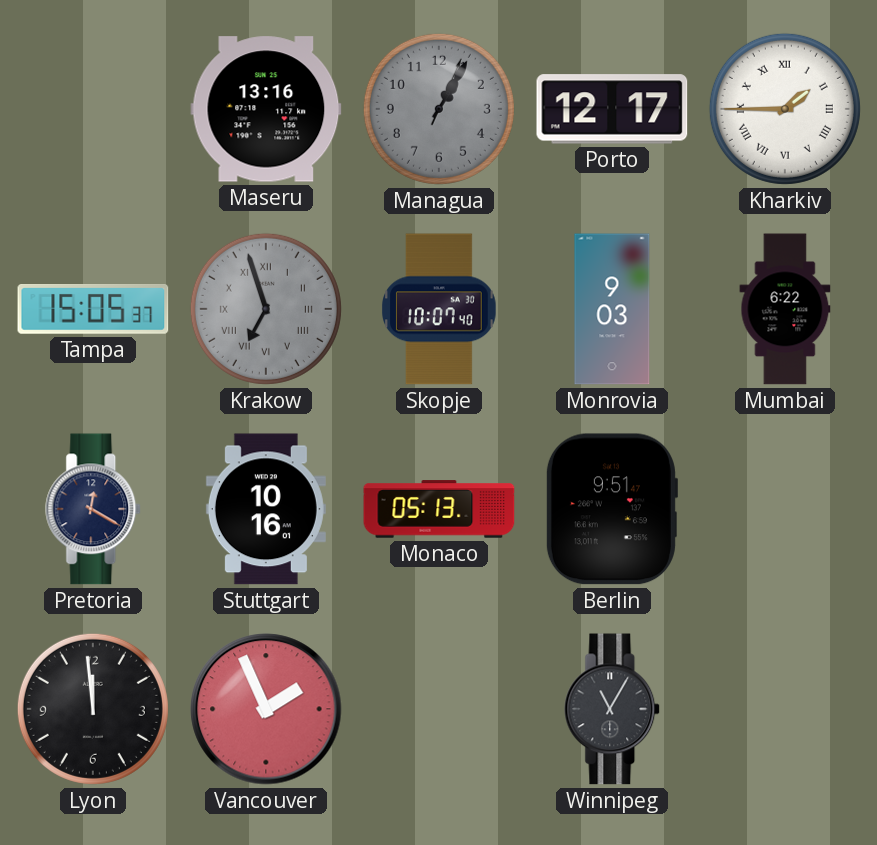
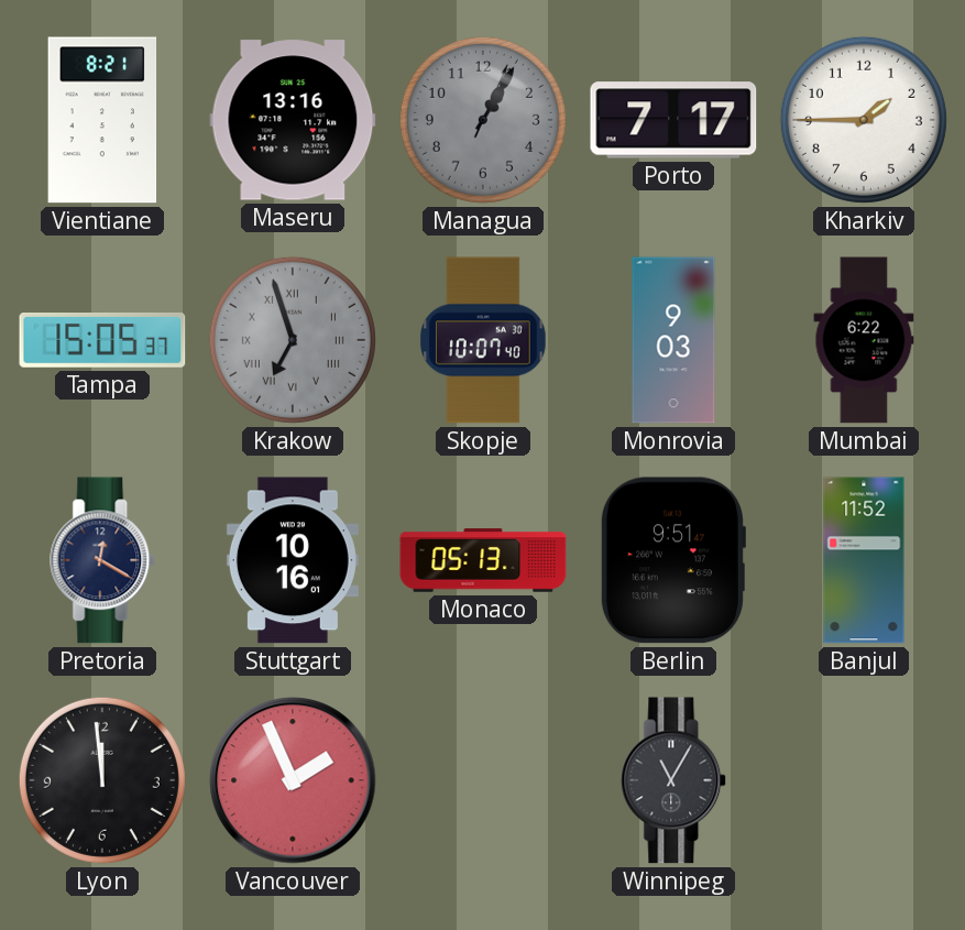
Vientiane: none -> 8:21 (102, 120)
Porto: 12:17 -> 7:17 (673, 120)
Kharkiv numerals: Roman -> Arabic (864, 120)
Banjul: none -> 11:52 (864, 560)
